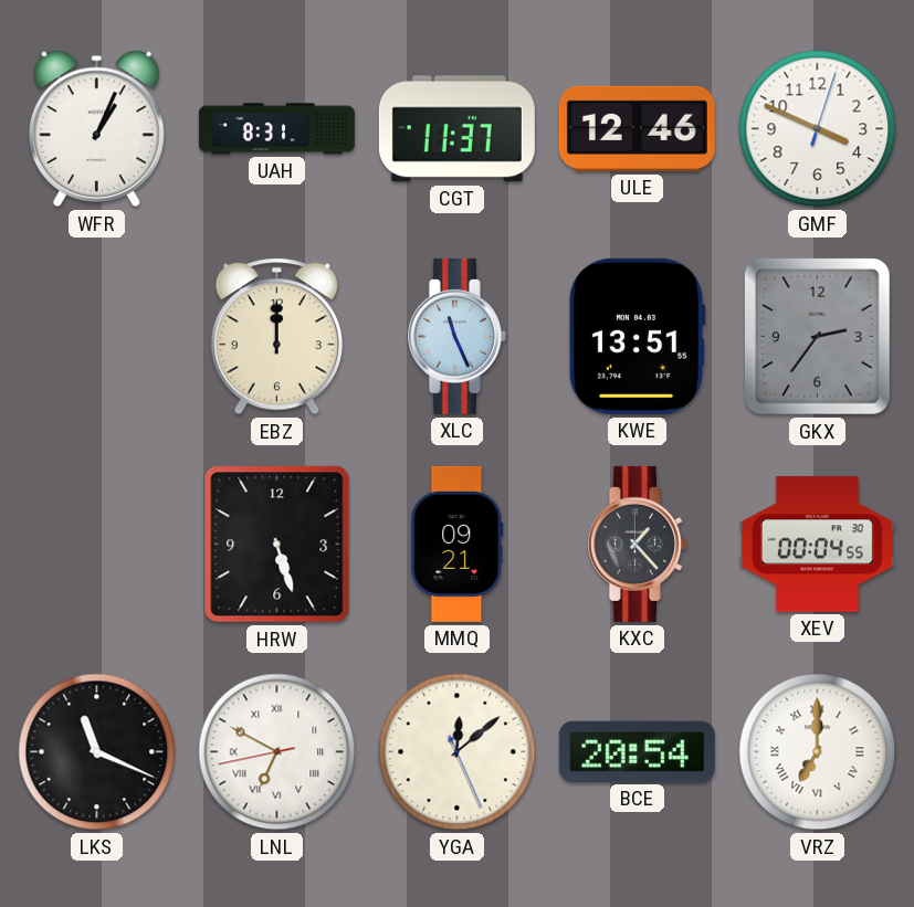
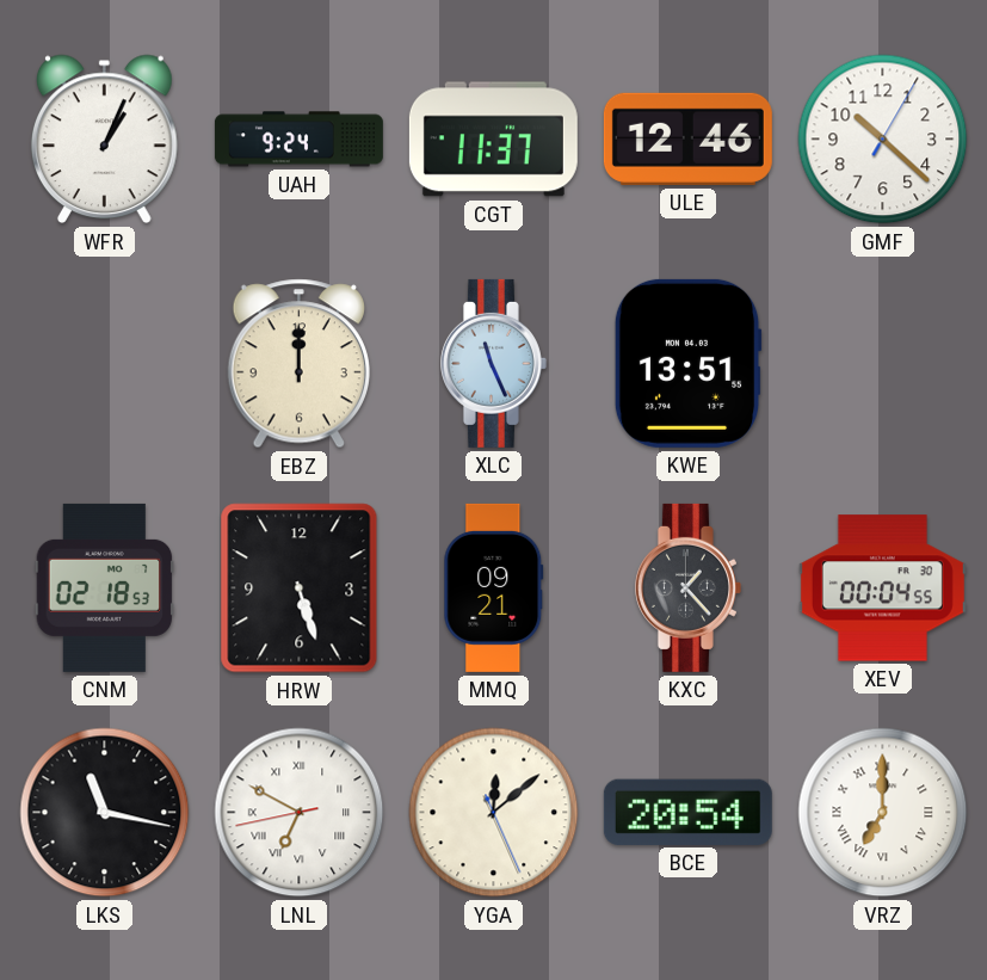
UAH: 8:31 -> 9:24 (298, 140)
GMF: 3:49 -> 10:22 (883, 140)
GKX: 2:36 -> none (818, 337)
CNM: none -> 02:18 (105, 587)
LKS: 11:19 -> 11:17 (105, 813)
